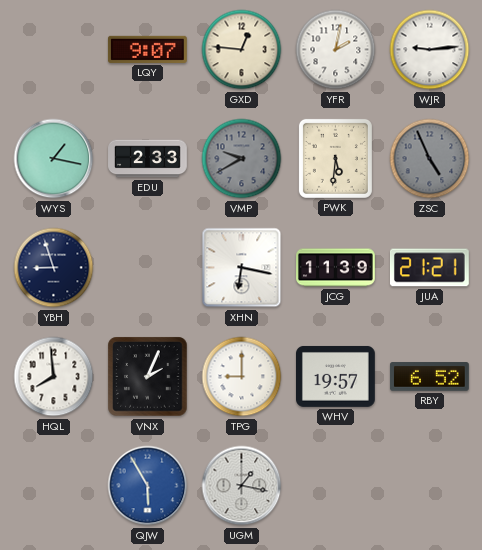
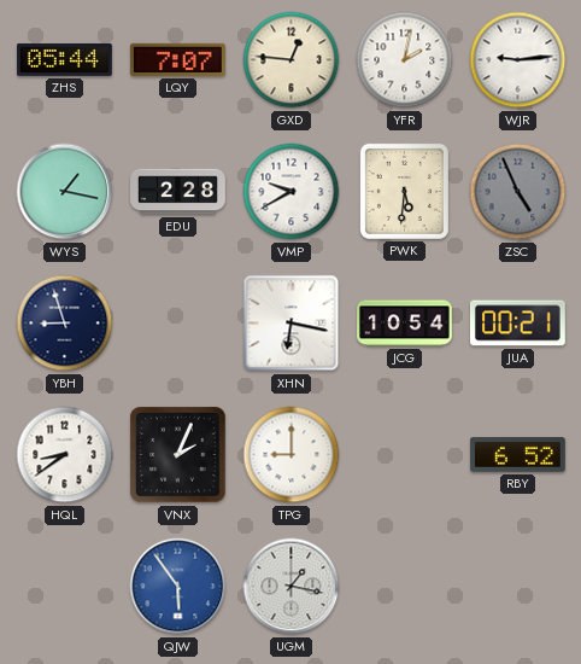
ZHS: none -> 05:44 (65, 59)
LQY: 9:07 -> 7:07 (177, 59)
EDU: 2:33 -> 2:28 (178, 192)
VMP dial: grey -> white (292, 192)
JCG: 11:39 -> 10:54 (405, 324)
JUA: 21:21 -> 00:21 (517, 324)
HQL: 7:59 -> 8:39 (65, 455)
WHV: 19:57 -> none (336, 376)
QJW: 5:55 -> 5:54 (178, 587)
